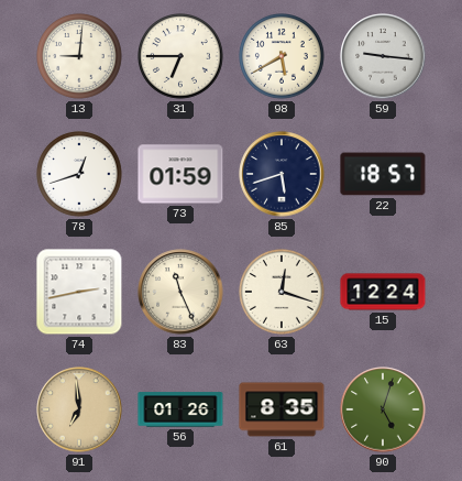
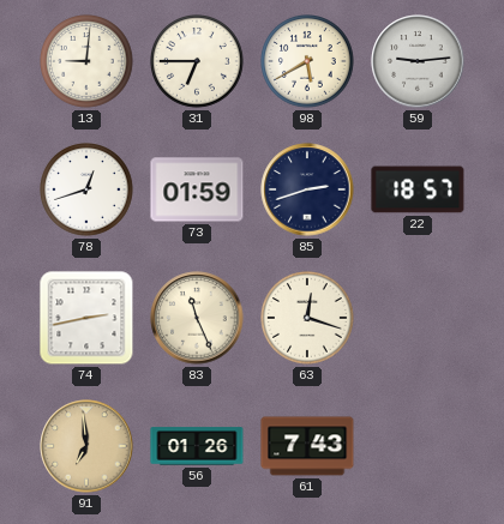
59: 9:16 -> 9:14 (418, 61)
85: 5:42 -> 2:42 (307, 189)
15: 12:24 -> none (383, 292)
61: 8:35 -> 7:43 (307, 446)
90: 5:03 -> none (383, 409)
